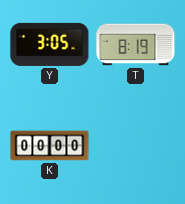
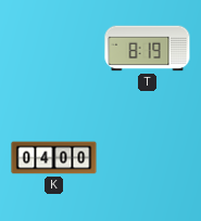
Y: 3:05 -> none (50, 44)
K: 00:00 -> 04:00 (54, 158)
